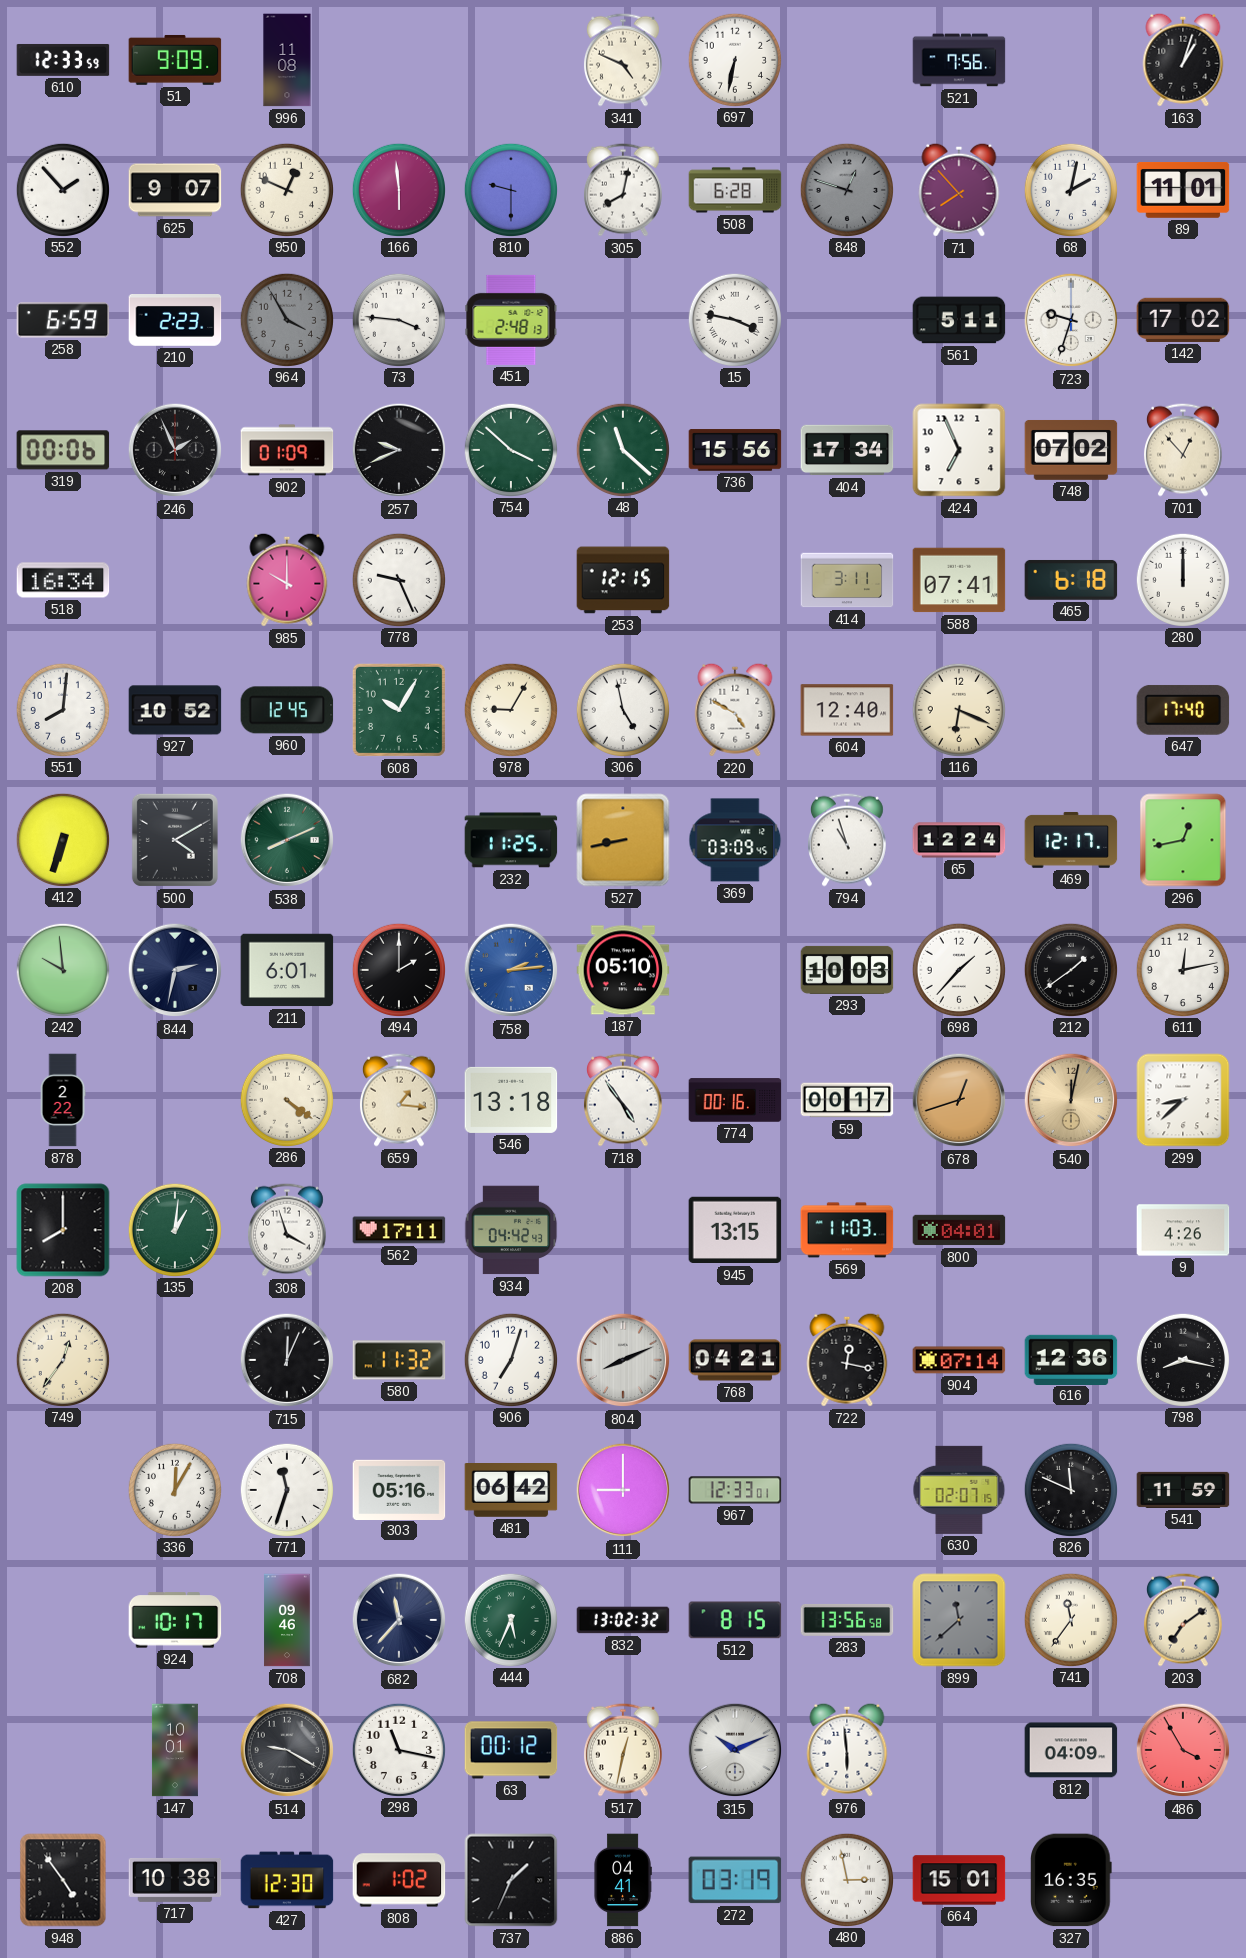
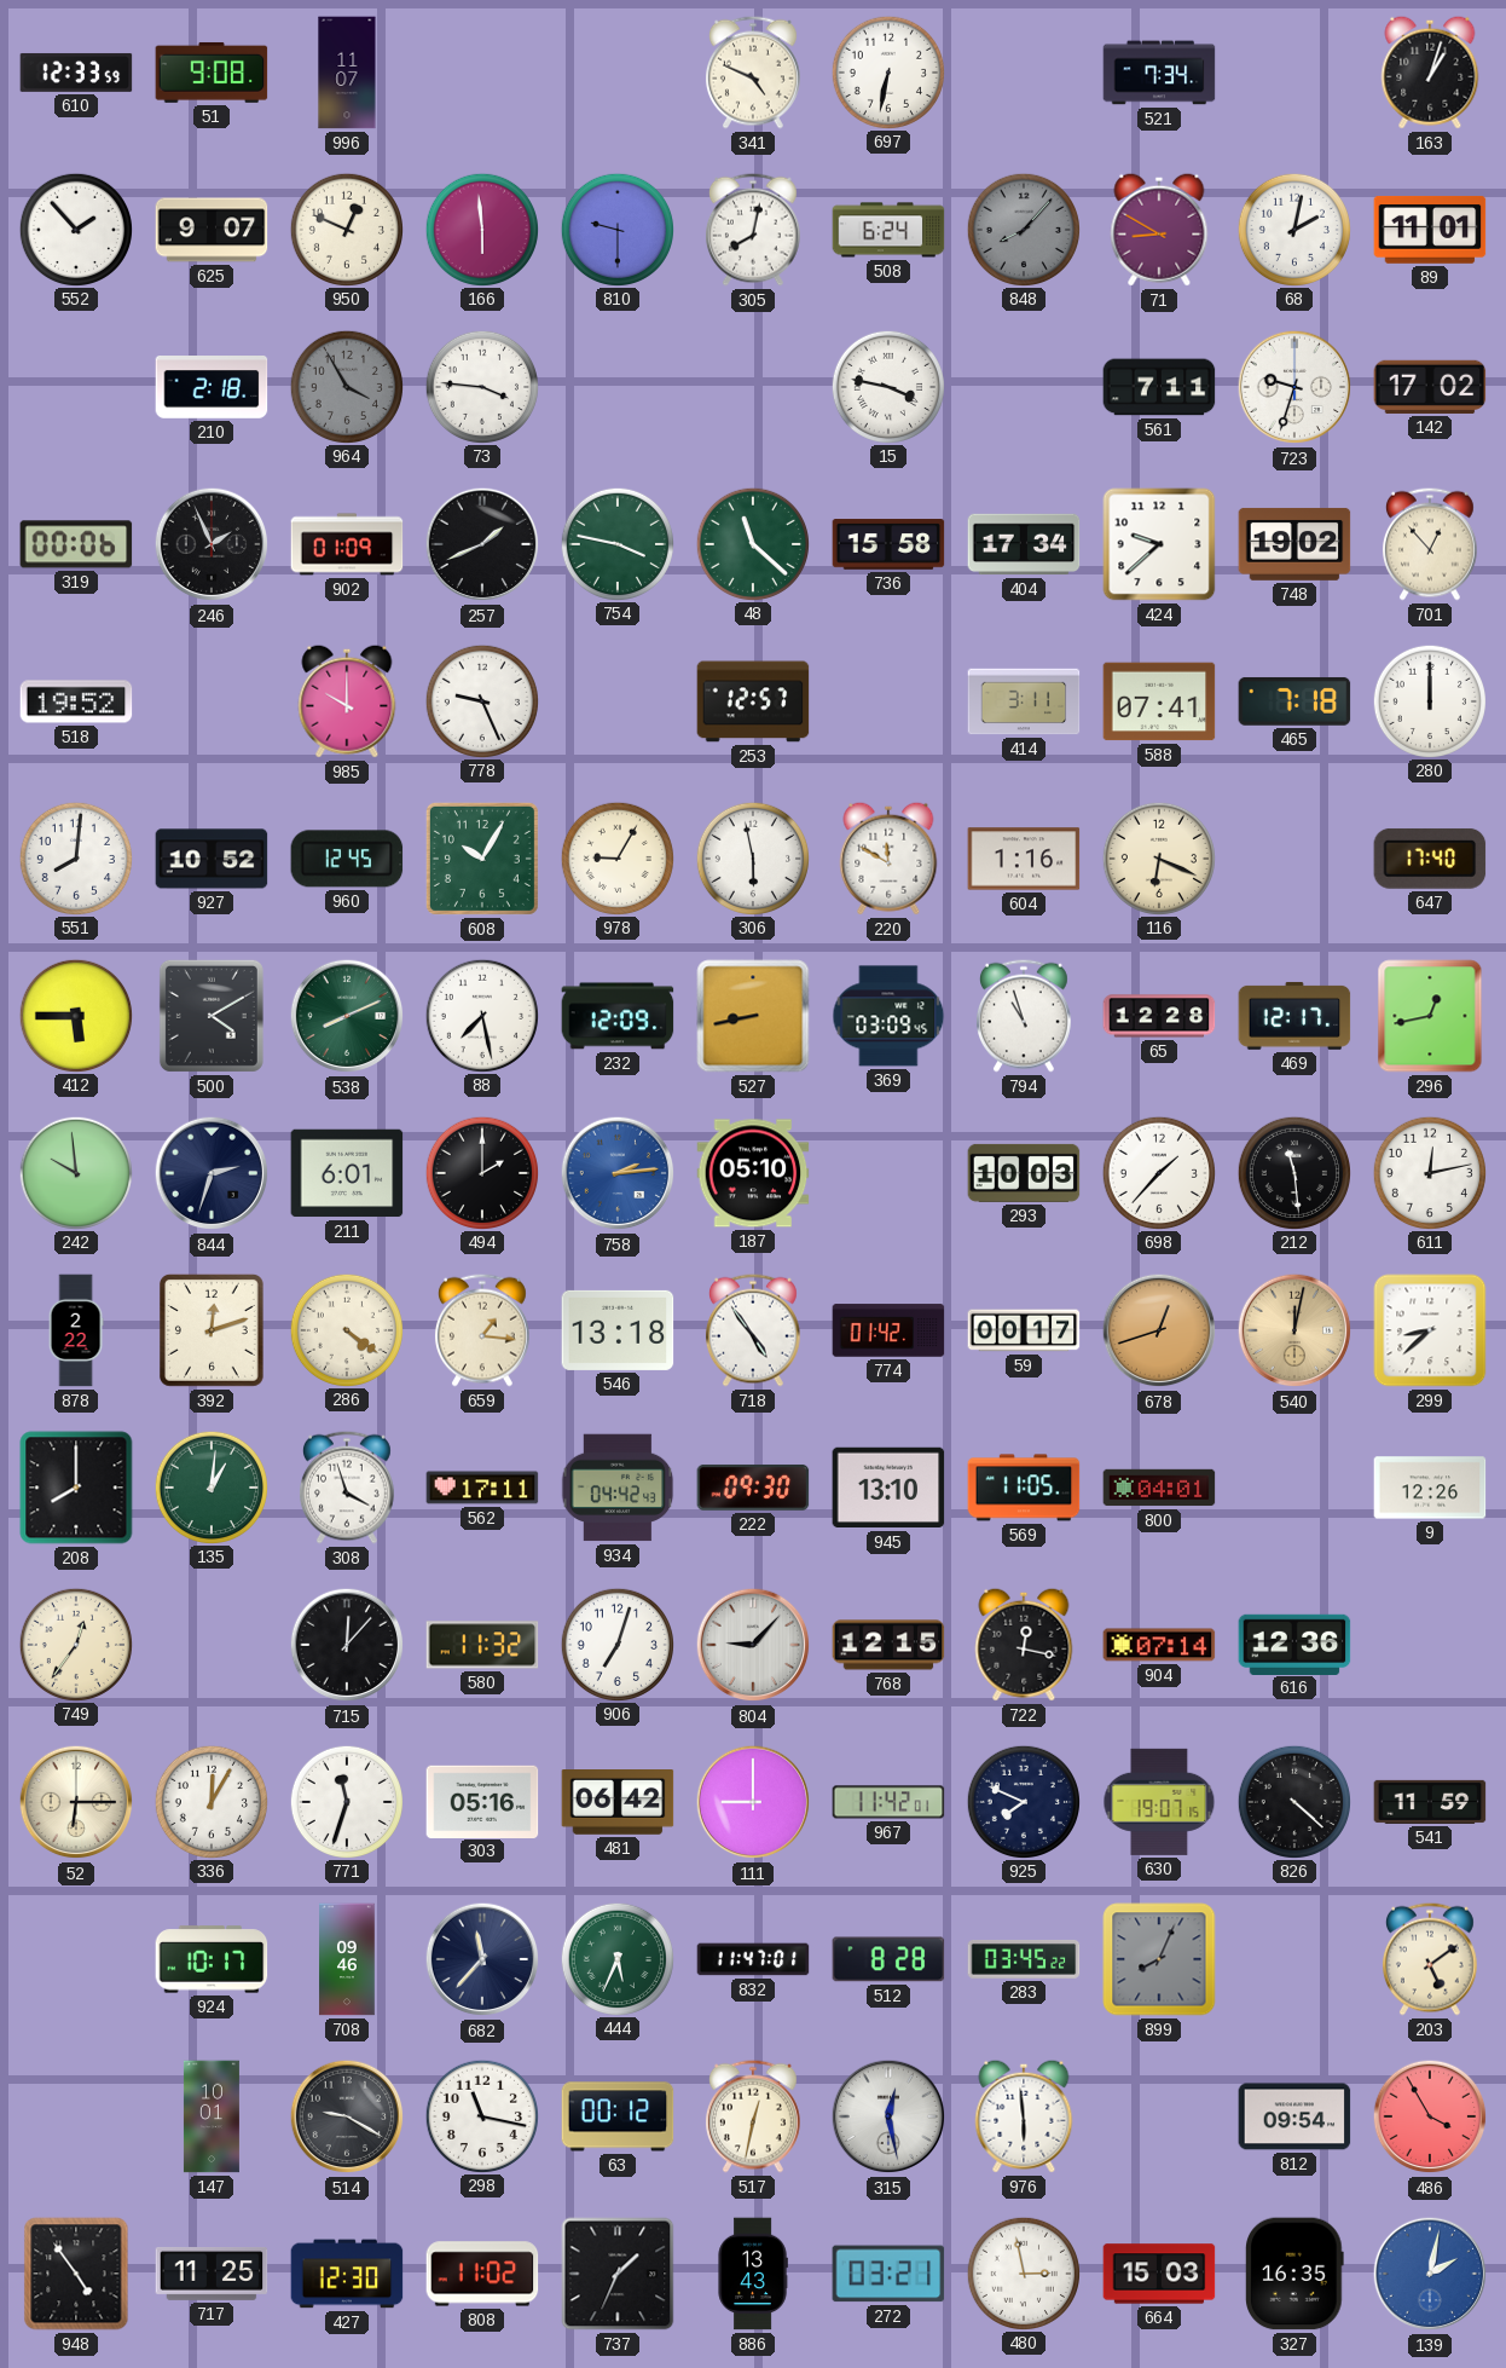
51: 9:09 -> 9:08 (212, 73)
996: 11:08 -> 11:07 (347, 73)
521: 7:56 -> 7:34 (1159, 73)
508: 6:28 -> 6:24 (888, 230)
848: 12:48 -> 8:07 (1023, 229)
71: 7:53 -> 8:50 (1159, 230)
258: 6:59 -> none (63, 320)
210: 2:23 -> 2:18 (212, 388)
451: 2:48 -> none (511, 320)
561: 5:11 -> 7:11 (1159, 387)
257: 9:41 -> 1:41 (482, 544)
754: 3:52 -> 3:47 (616, 543)
736: 15:56 -> 15:58 (888, 544)
424: 6:56 -> 9:38 (1159, 544)
748: 07:02 -> 19:02 (1294, 544)
518: 16:34 -> 19:52 (76, 701)
253: 12:15 -> 12:57 (753, 701)
465: 6:18 -> 7:18 (1294, 701)
306: 4:58 -> 5:58 (752, 857)
220: 4:50 -> 11:50 (888, 859)
604: 12:40 -> 1:16 (1024, 859)
412: 6:33 -> 5:45 (75, 1015)
88: none -> 7:28 (481, 1015)
232: 11:25 -> 12:09 (618, 1016)
65: 12:24 -> 12:28 (1159, 1016)
844: 2:32 -> 2:33 (212, 1173)
212: 1:39 -> 11:29 (1293, 1172)
392: none -> 12:12 (212, 1332)
774: 00:16 -> 01:42 (888, 1330)
222: none -> 09:30 (753, 1488)
945: 13:15 -> 13:10 (888, 1488)
569: 11:03 -> 11:05 (1024, 1488)
9: 4:26 -> 12:26 (1430, 1488)
715: 12:04 -> 12:07 (347, 1645)
804: 8:11 -> 9:07 (753, 1645)
768: 04:21 -> 12:15 (888, 1645)
798: 8:17 -> none (1182, 1359)
52: none -> 6:15 (76, 1802)
967: 12:33 -> 11:42 (888, 1802)
925: none -> 7:49 (1023, 1801)
630: 02:07 -> 19:07 (1159, 1802)
826: 11:49 -> 4:22 (1293, 1801)
832: 13:02 -> 11:47 (753, 1959)
512: 8:15 -> 8:28 (888, 1959)
283: 13:56 -> 03:45 (1024, 1959)
899: 11:38 -> 8:04 (1159, 1959)
741: 11:36 -> none (1070, 1619)
203: 7:09 -> 5:09 (1430, 1959)
315: 10:11 -> 12:28 (888, 2116)
812: 04:09 -> 09:54 (1294, 2116)
717: 10:38 -> 11:25 (212, 2274)
808: 1:02 -> 11:02 (482, 2274)
886: 04:41 -> 13:43 (753, 2274)
272: 03:19 -> 03:21 (888, 2274)
664: 15:01 -> 15:03 (1159, 2274)
139: none -> 2:02 (1430, 2274)
